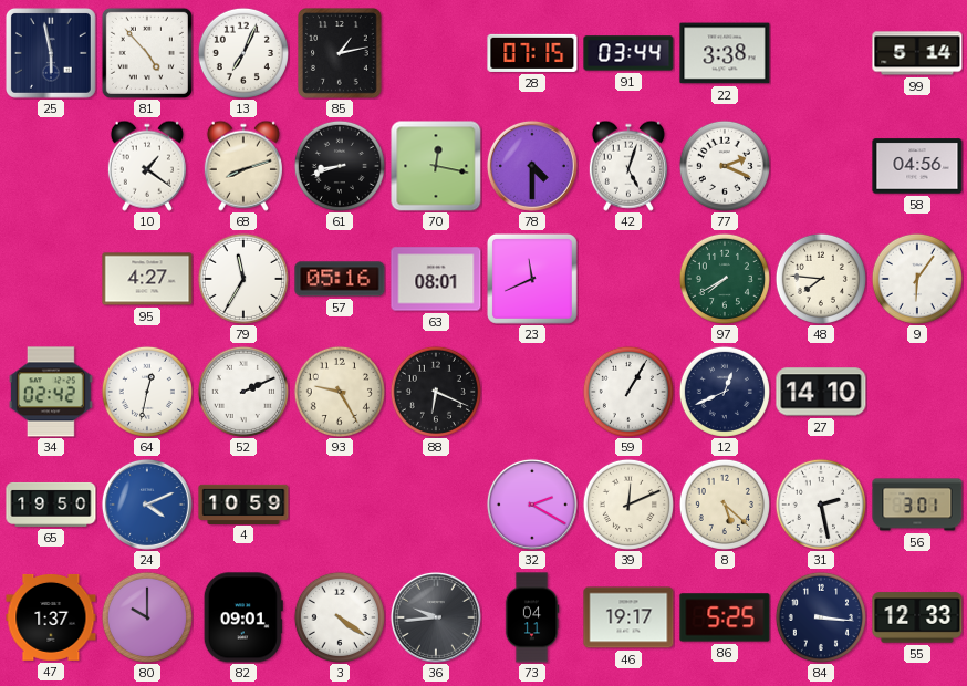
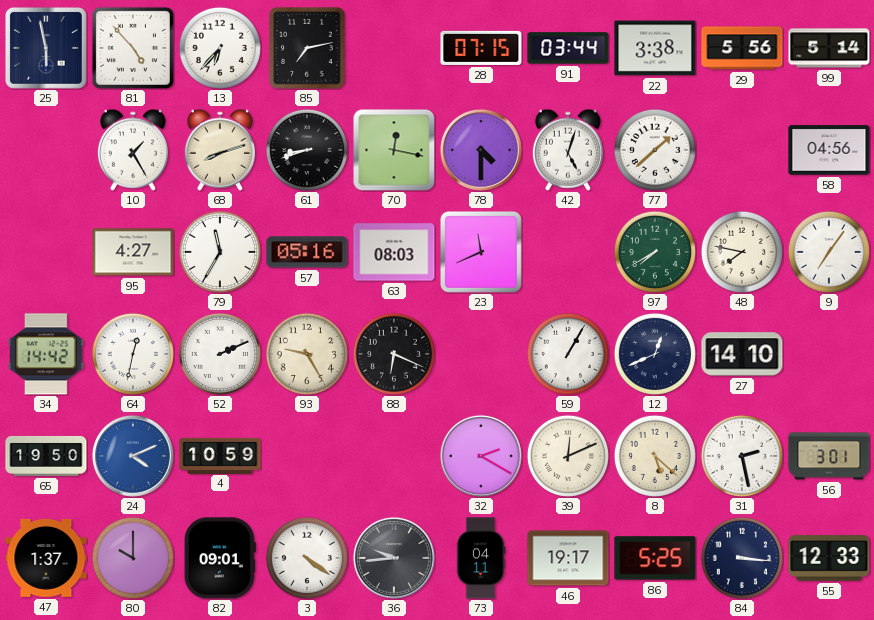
13: 7:04 -> 6:37 (220, 48)
85: 1:13 -> 7:13 (308, 49)
29: none -> 5:56 (742, 48)
10: 1:21 -> 1:25 (133, 150)
77: 2:19 -> 1:38 (655, 150)
63: 08:01 -> 08:03 (394, 252)
48: 7:46 -> 7:47 (742, 252)
9: 6:06 -> 7:06 (829, 252)
34: 02:42 -> 14:42 (46, 354)
